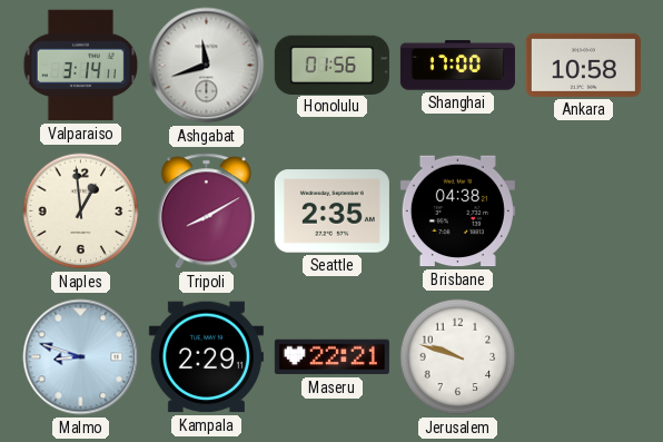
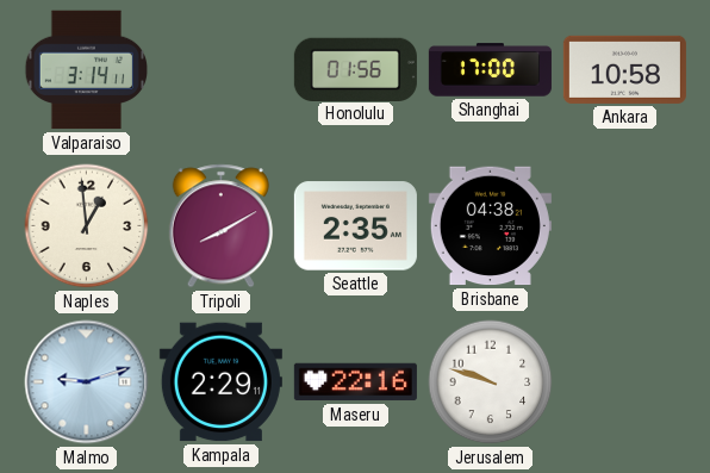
Ashgabat: 11:42 -> none (207, 66)
Malmo: 8:48 -> 9:12 (87, 382)
Maseru: 22:21 -> 22:16 (355, 382)
